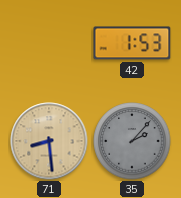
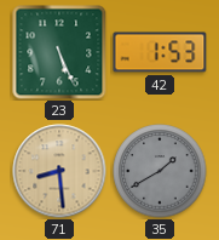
23: none -> 5:26 (59, 52)
35: 2:07 -> 1:40 (160, 171)
